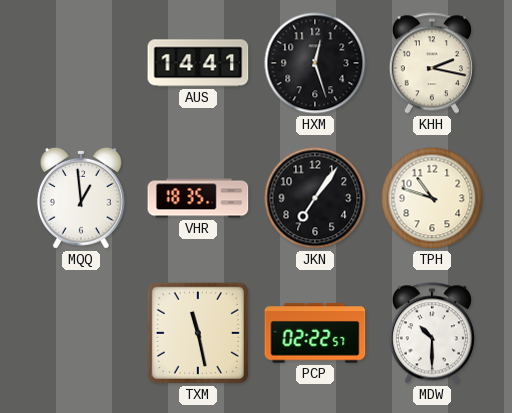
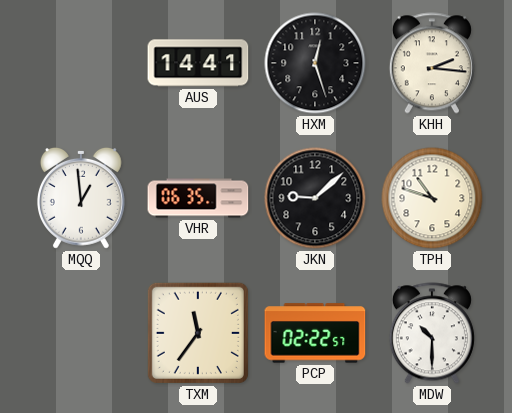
KHH: 2:17 -> 2:16 (432, 63)
VHR: 18:35 -> 06:35 (198, 198)
JKN: 7:06 -> 9:08 (315, 198)
TXM: 11:28 -> 11:36 (198, 333)
